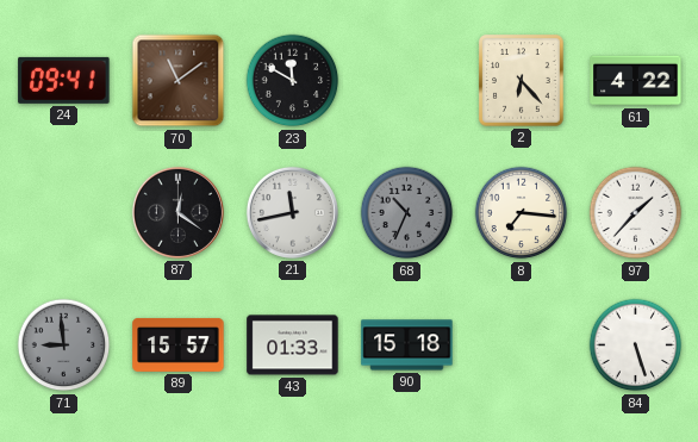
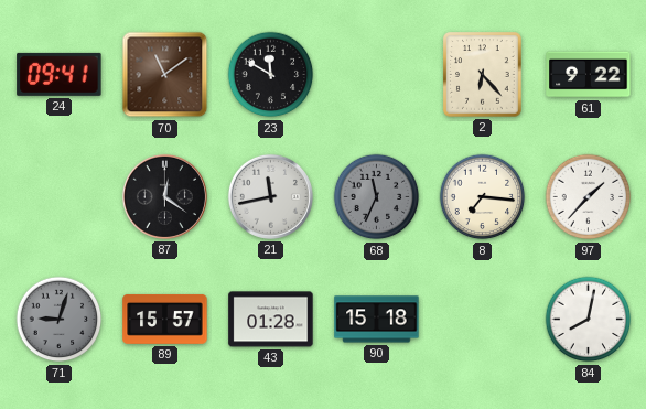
61: 4:22 -> 9:22 (589, 75)
68: 10:34 -> 11:34 (377, 197)
71: 8:59 -> 9:03 (60, 320)
43: 01:33 -> 01:28 (271, 320)
84: 5:27 -> 8:02 (589, 320)
